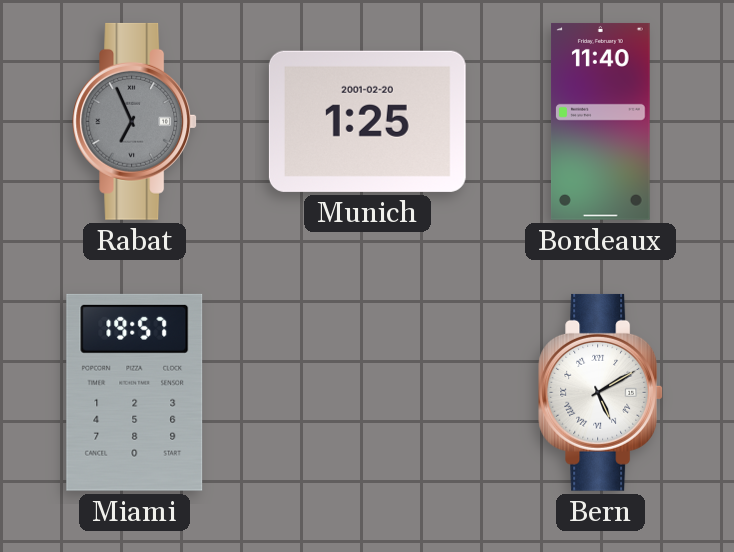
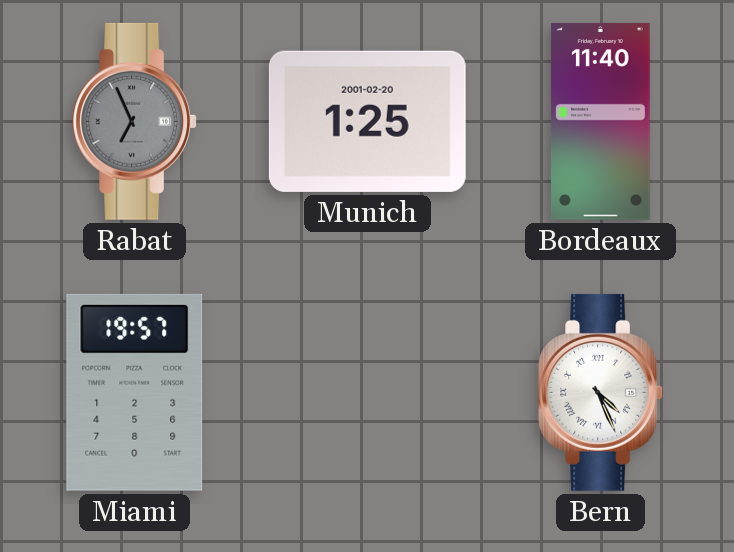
Bern: 5:10 -> 4:26 (601, 392)
